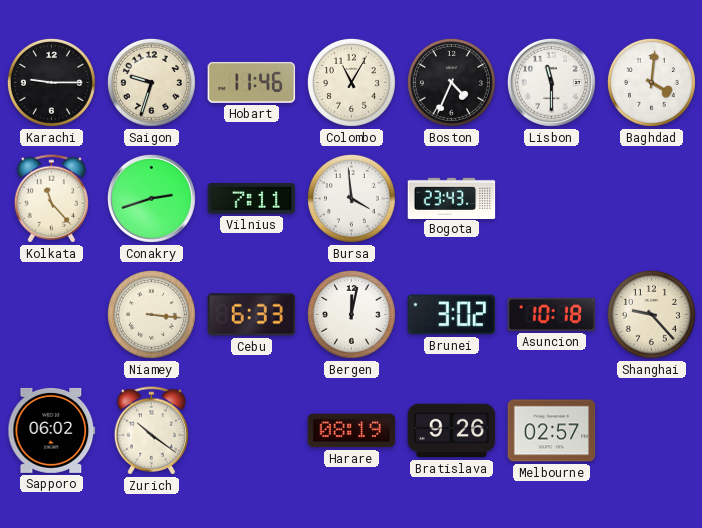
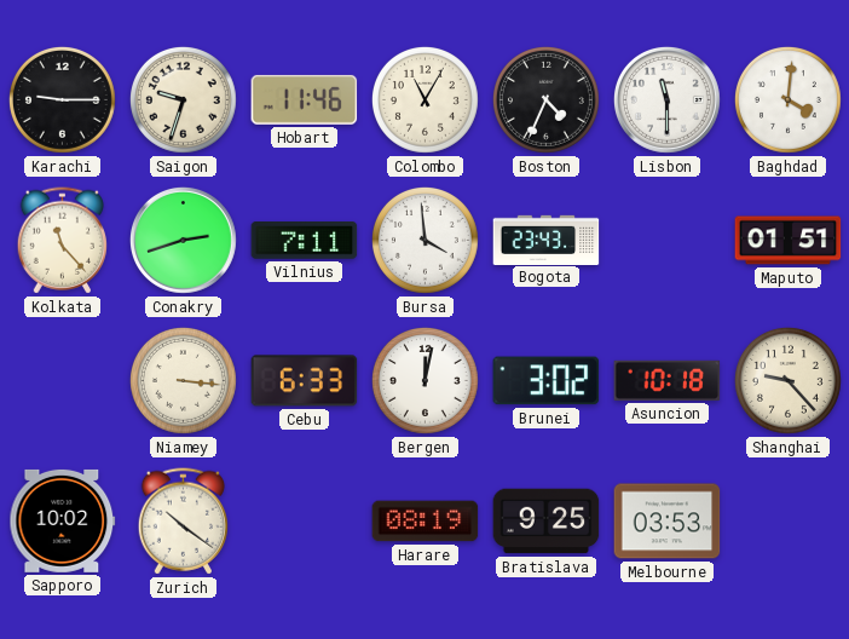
Maputo: none -> 01:51 (789, 241)
Sapporo: 06:02 -> 10:02 (63, 520)
Bratislava: 9:26 -> 9:25 (547, 522)
Melbourne: 02:57 -> 03:53 (668, 522)
